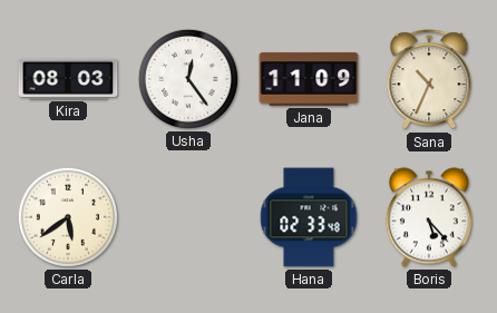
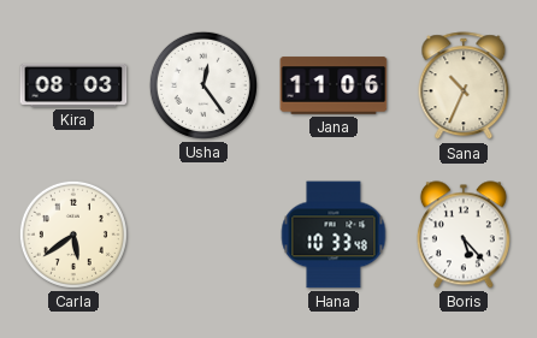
Jana: 11:09 -> 11:06 (334, 85)
Hana: 02:33 -> 10:33 (334, 235)
